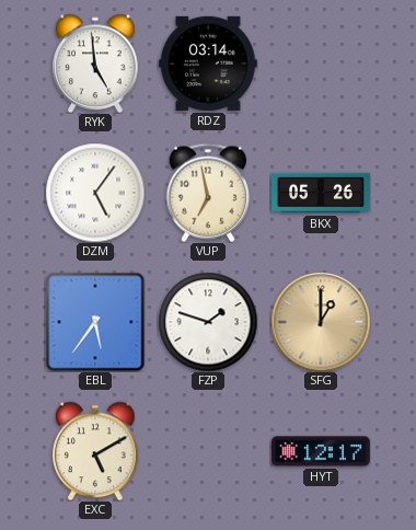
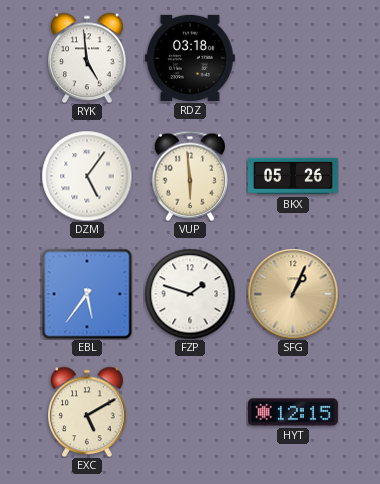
RDZ: 03:14 -> 03:18 (190, 58)
VUP: 6:58 -> 5:59 (190, 176)
SFG: 1:00 -> 1:04 (293, 294)
HYT: 12:17 -> 12:15 (294, 412)
